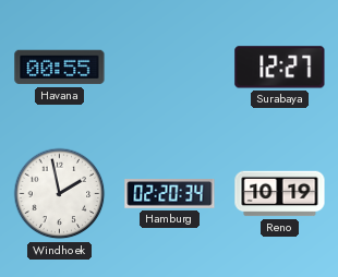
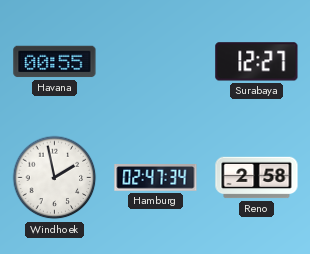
Hamburg: 02:20 -> 02:47 (156, 178)
Reno: 10:19 -> 2:58 (257, 178)
